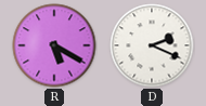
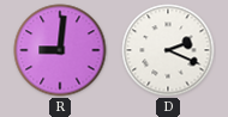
R: 5:20 -> 9:01 (60, 50)
